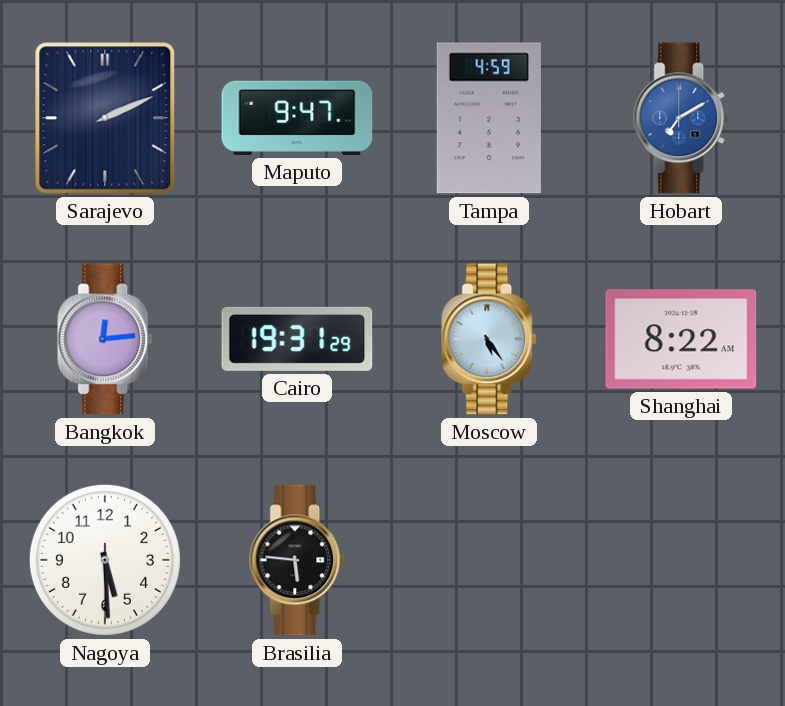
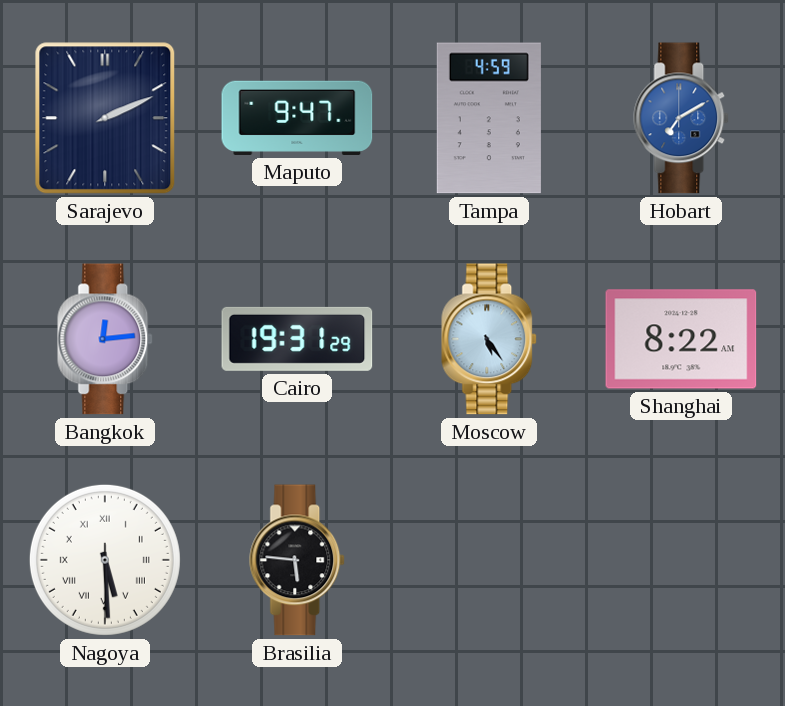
Nagoya numerals: Arabic -> Roman (105, 560)
